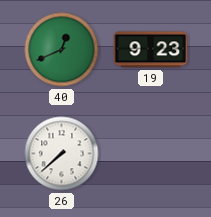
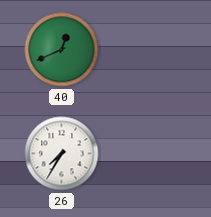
19: 9:23 -> none (151, 50)
26: 7:38 -> 7:35 (62, 154)
